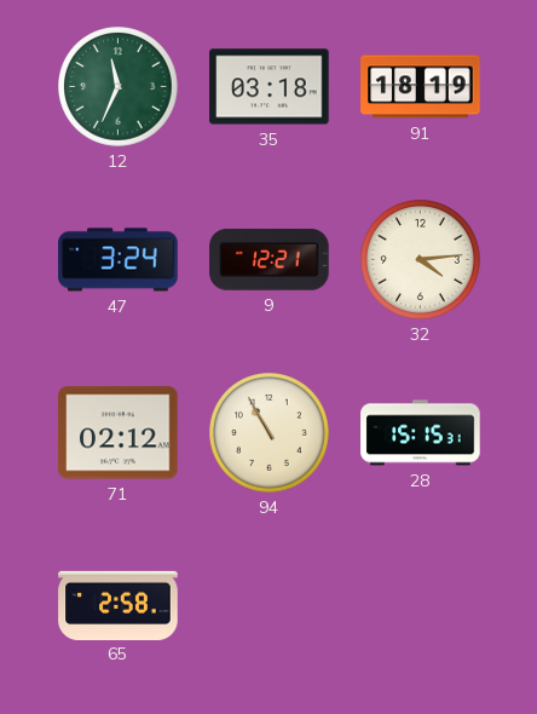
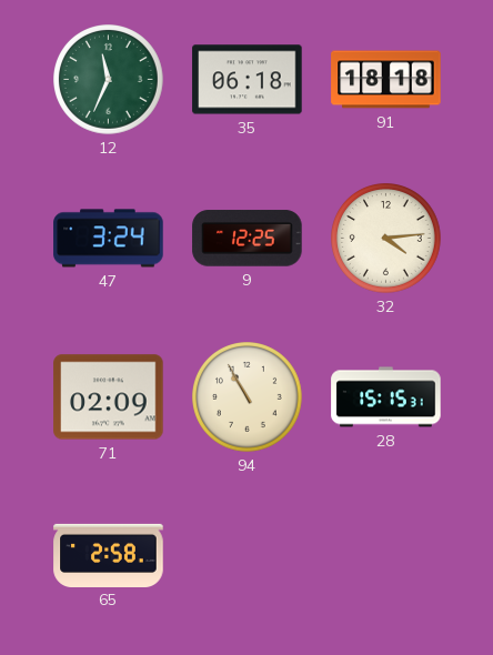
35: 03:18 -> 06:18 (248, 80)
91: 18:19 -> 18:18 (386, 80)
9: 12:21 -> 12:25 (248, 239)
71: 02:12 -> 02:09 (109, 397)
